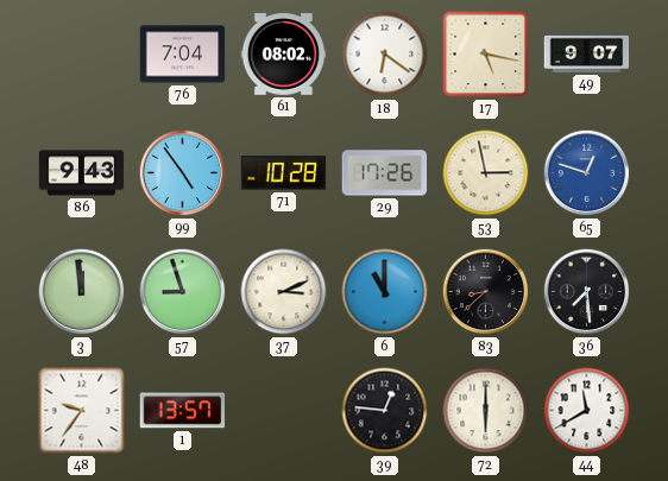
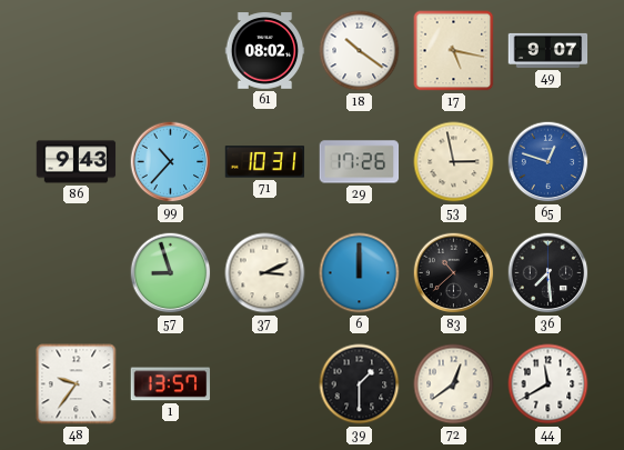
76: 7:04 -> none (183, 55)
18: 6:21 -> 10:21 (360, 51)
99: 4:54 -> 10:37 (171, 162)
71: 10:28 -> 10:31 (265, 162)
3: 11:59 -> none (82, 292)
6: 11:00 -> 12:00 (360, 273)
83: 8:38 -> 10:38 (454, 273)
39: 12:46 -> 1:30 (360, 384)
72: 6:00 -> 12:39 (454, 384)
